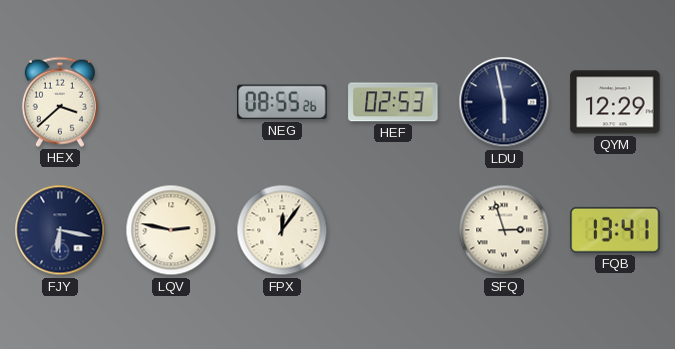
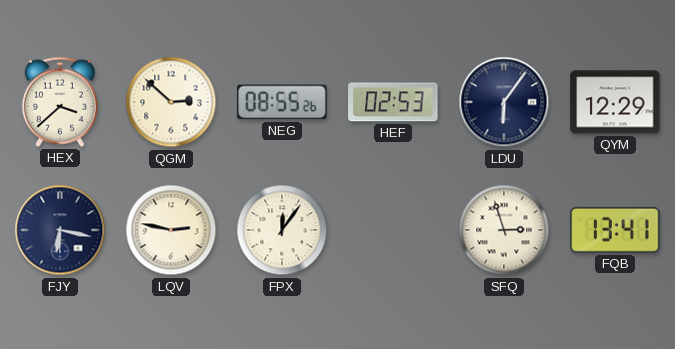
QGM: none -> 2:52 (171, 102)
LDU: 5:58 -> 6:06 (504, 102)
